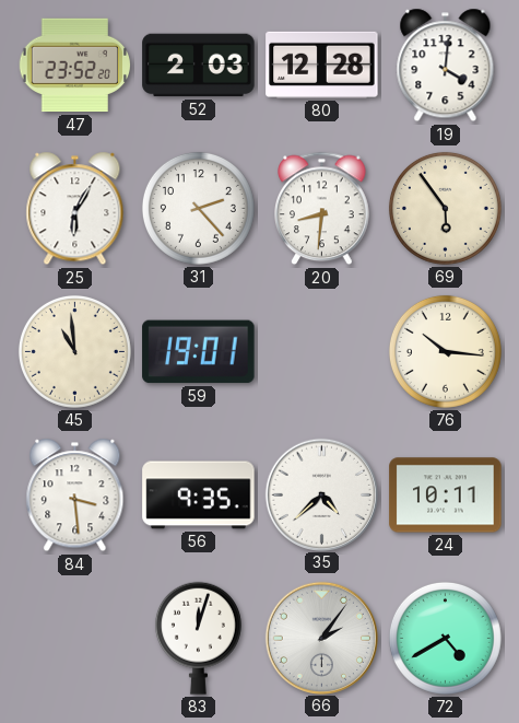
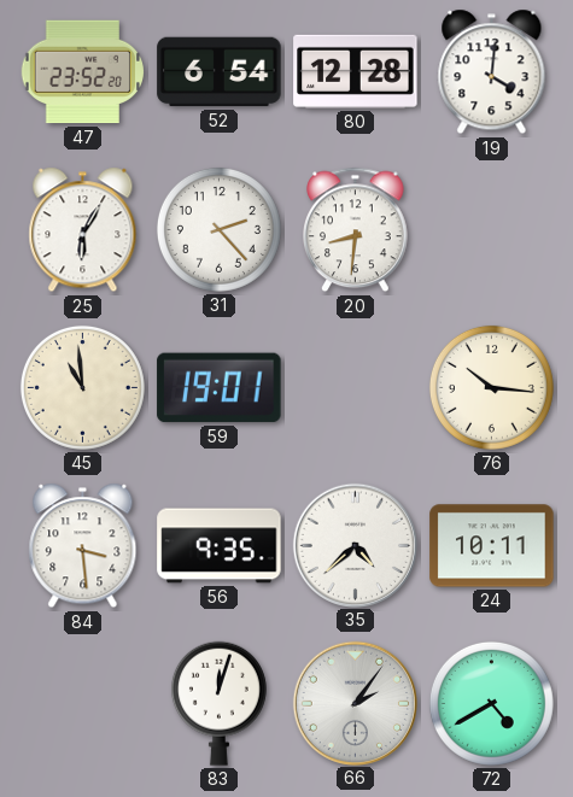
52: 2:03 -> 6:54 (220, 72)
69: 5:54 -> none (445, 208)
